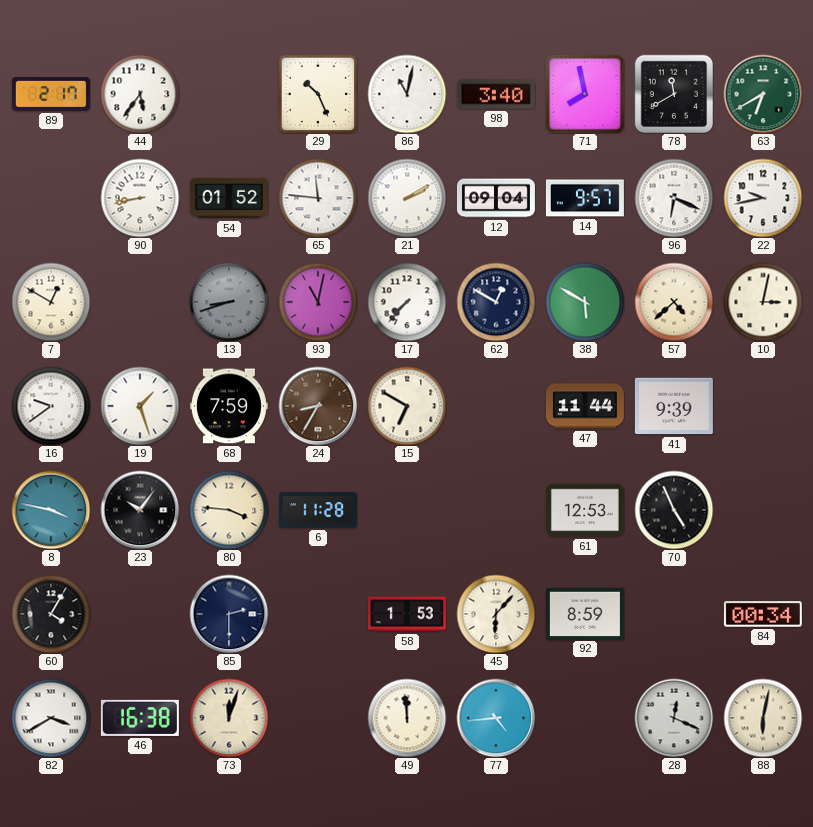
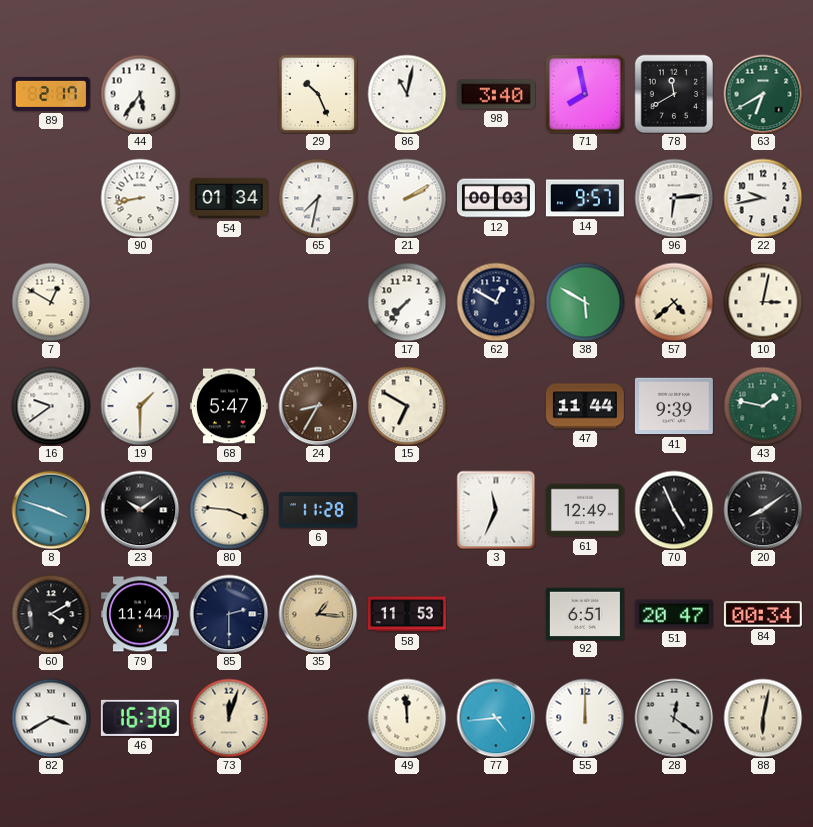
54: 01:52 -> 01:34 (229, 198)
65: 11:46 -> 7:32 (318, 198)
12: 09:04 -> 00:03 (496, 198)
96: 6:19 -> 6:14 (674, 198)
13: 8:42 -> none (229, 302)
93: 11:02 -> none (318, 302)
19: 1:27 -> 1:30 (140, 406)
68: 7:59 -> 5:47 (229, 406)
43: none -> 1:47 (763, 406)
8: 3:47 -> 3:48 (51, 510)
23: 10:06 -> 10:09 (140, 510)
3: none -> 11:34 (496, 510)
61: 12:53 -> 12:49 (585, 510)
20: none -> 8:09 (763, 510)
60: 4:05 -> 4:10 (51, 614)
79: none -> 11:44 (140, 614)
35: none -> 1:16 (318, 614)
58: 1:53 -> 11:53 (407, 614)
45: 6:07 -> none (496, 614)
92: 8:59 -> 6:51 (585, 613)
51: none -> 20:47 (674, 614)
55: none -> 12:00 (585, 718)
28: 12:19 -> 12:21 (674, 718)
